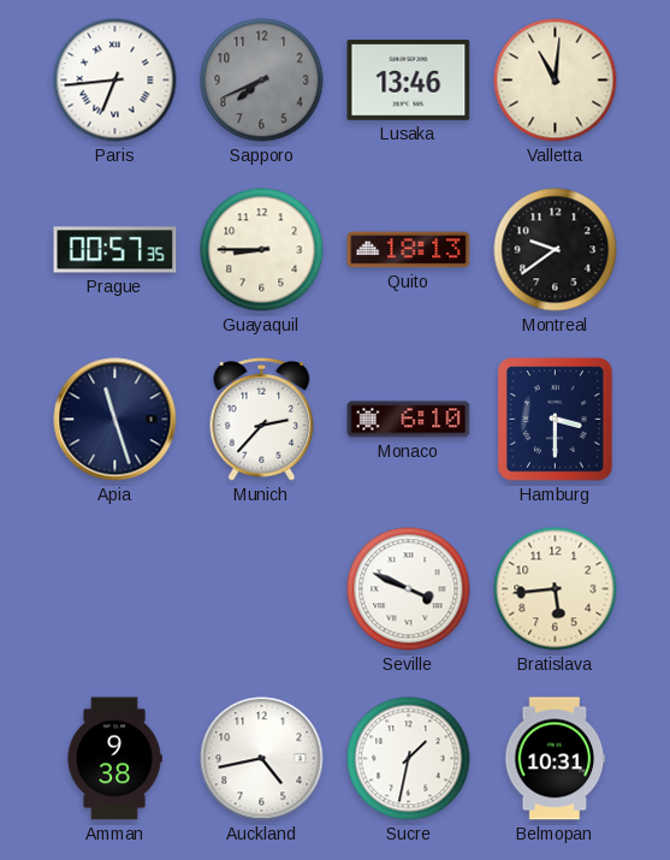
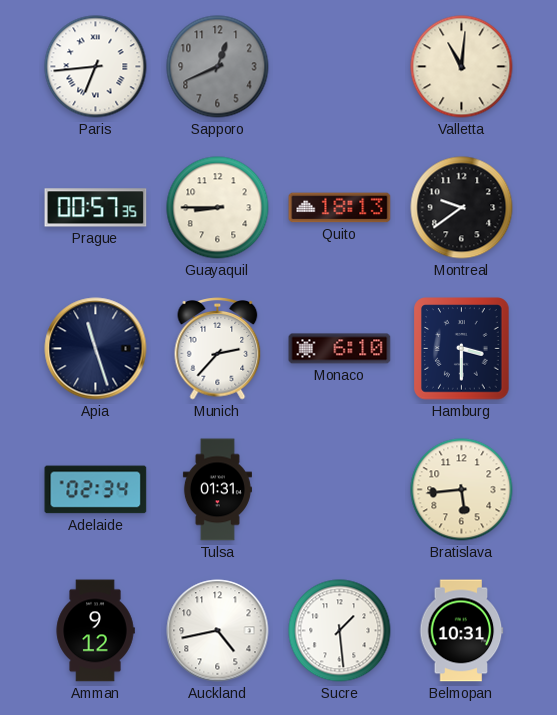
Sapporo: 7:41 -> 12:41 (218, 67)
Lusaka: 13:46 -> none (409, 81)
Adelaide: none -> 02:34 (96, 490)
Tulsa: none -> 01:31 (217, 490)
Seville: 3:49 -> none (409, 589)
Amman: 9:38 -> 9:12 (95, 631)
Sucre: 1:32 -> 1:29 (340, 631)
